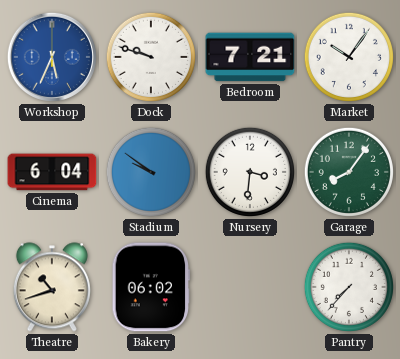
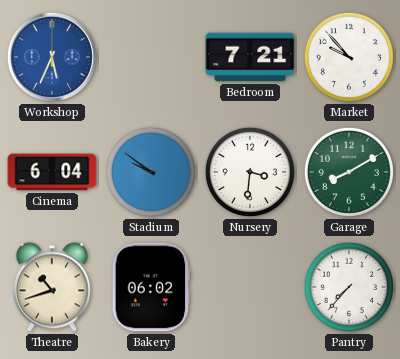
Dock: 9:48 -> none (151, 57)
Market: 10:06 -> 9:53 (349, 57)
Garage: 8:06 -> 8:10 (349, 172)
